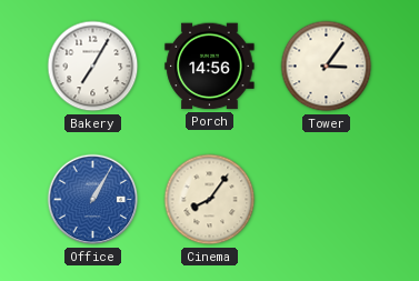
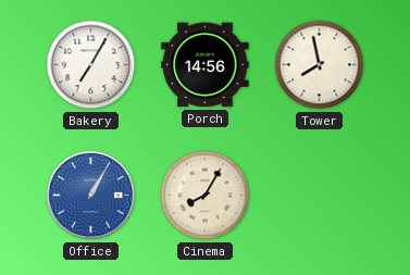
Tower: 3:06 -> 7:58 (320, 65)
Cinema: 8:06 -> 8:05 (206, 196)
